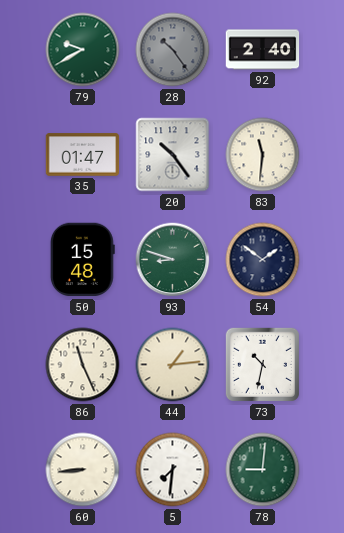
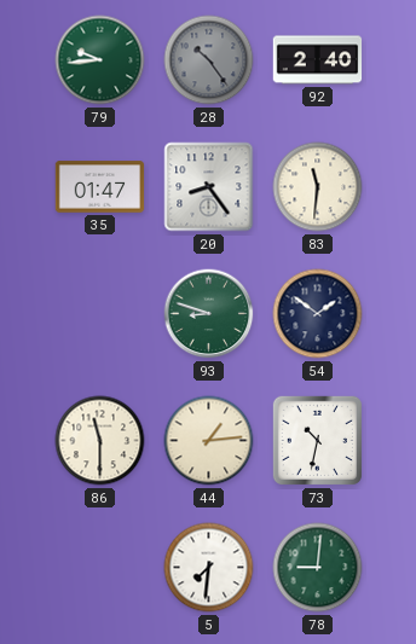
79: 9:40 -> 9:44 (100, 60)
20: 10:24 -> 8:24 (209, 187)
50: 15:48 -> none (82, 260)
86: 11:26 -> 11:30 (100, 441)
60: 8:44 -> none (83, 470)
